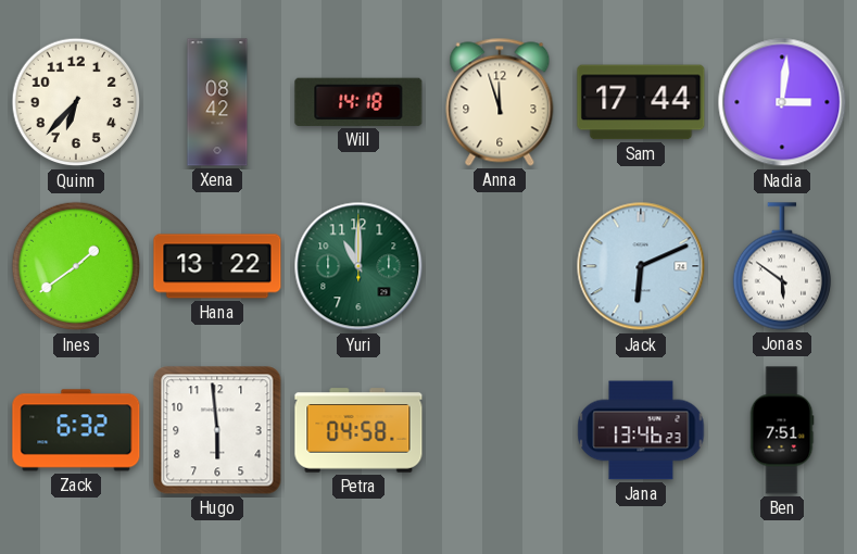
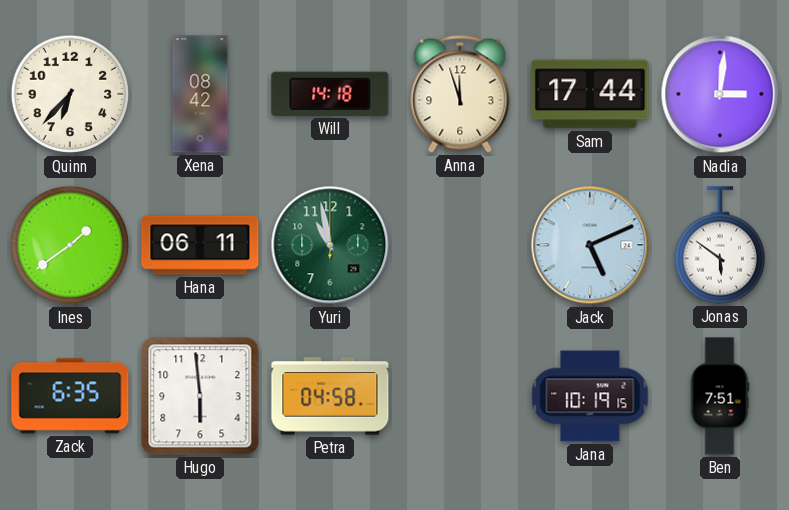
Hana: 13:22 -> 06:11 (200, 245)
Yuri: 11:00 -> 10:58 (330, 245)
Jack: 6:11 -> 5:11 (590, 245)
Zack: 6:32 -> 6:35 (70, 396)
Jana: 13:46 -> 10:19 (590, 396)
